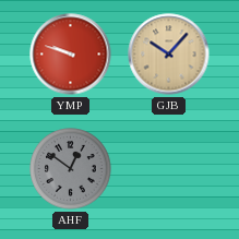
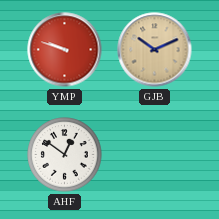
GJB: 10:07 -> 10:11 (155, 50)
AHF dial: grey -> white (65, 155)
